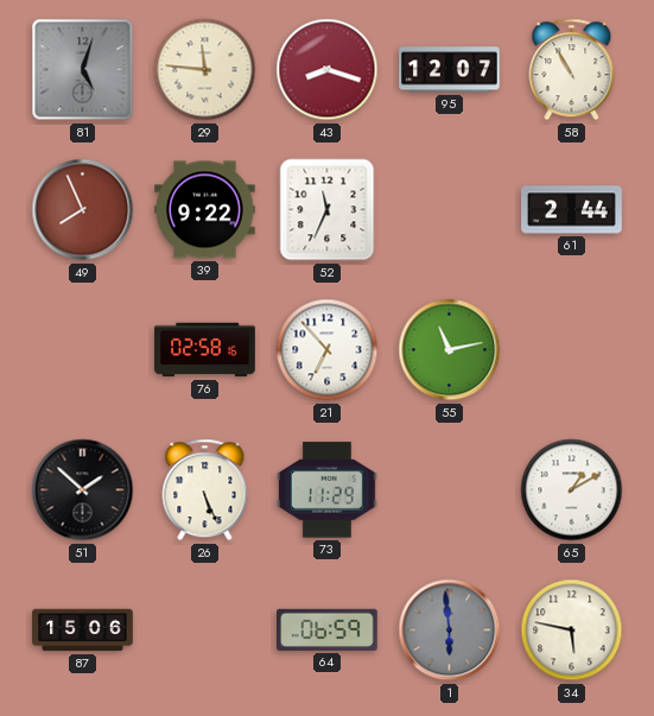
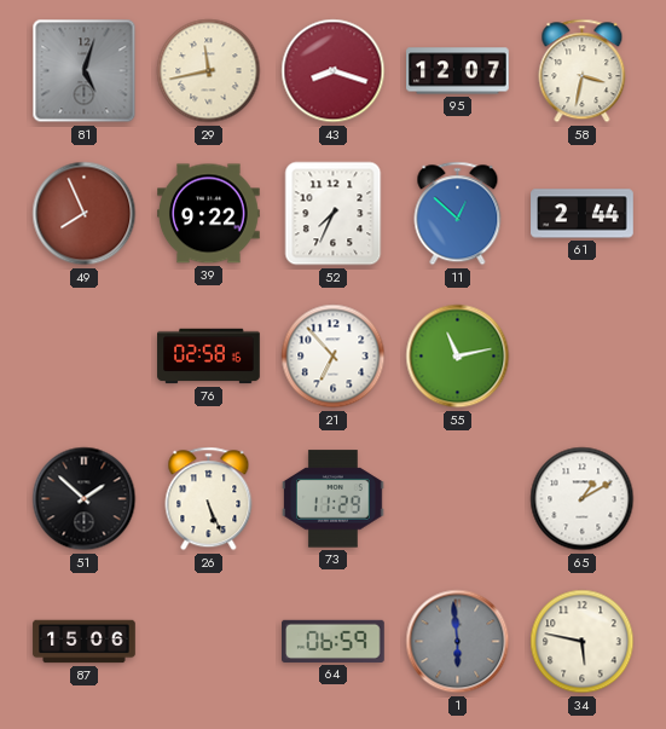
29: 11:46 -> 11:43 (209, 71)
58: 10:55 -> 3:32 (583, 71)
52: 11:34 -> 7:34 (334, 214)
11: none -> 12:52 (458, 214)
